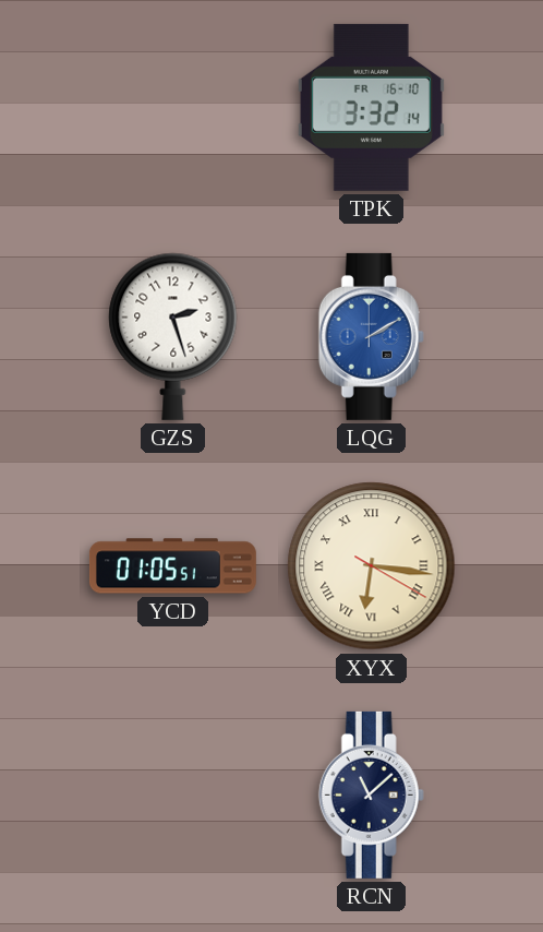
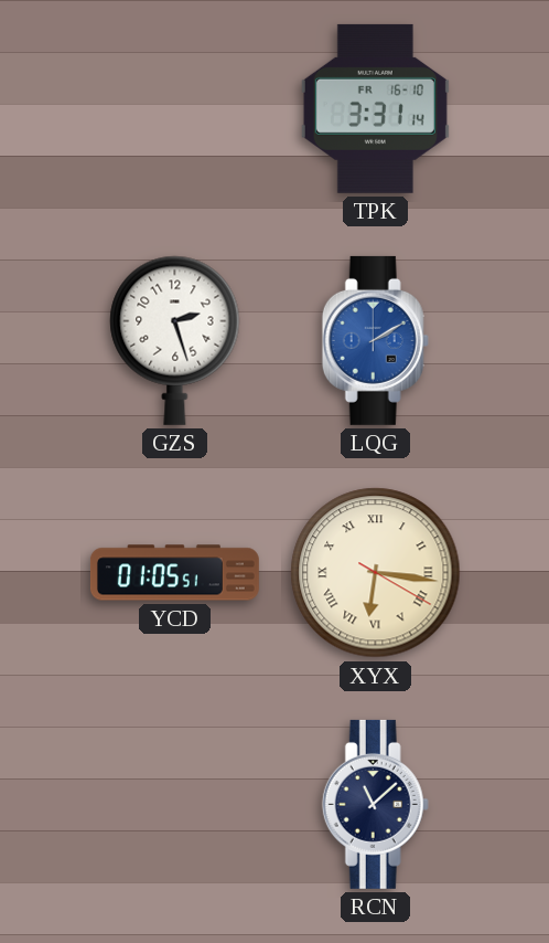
TPK: 3:32 -> 3:31 (375, 108)
